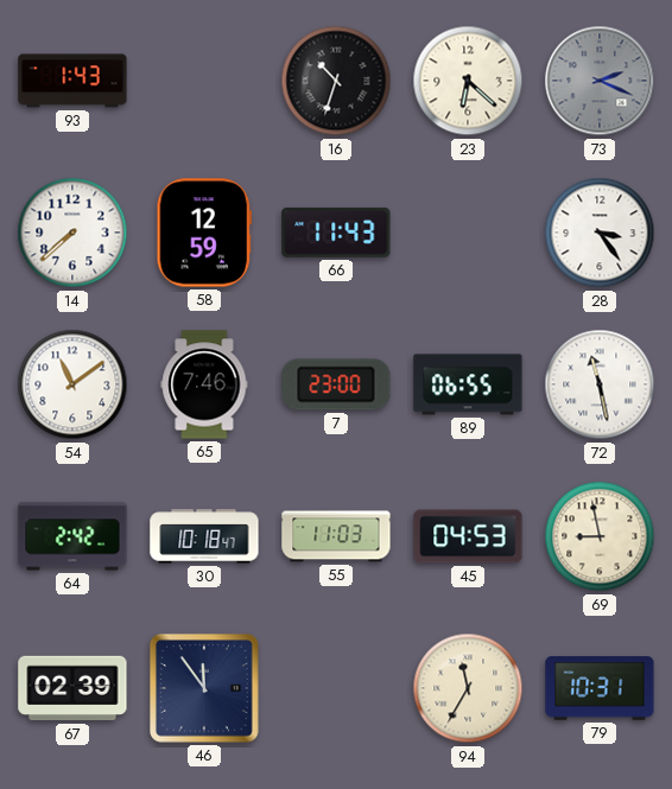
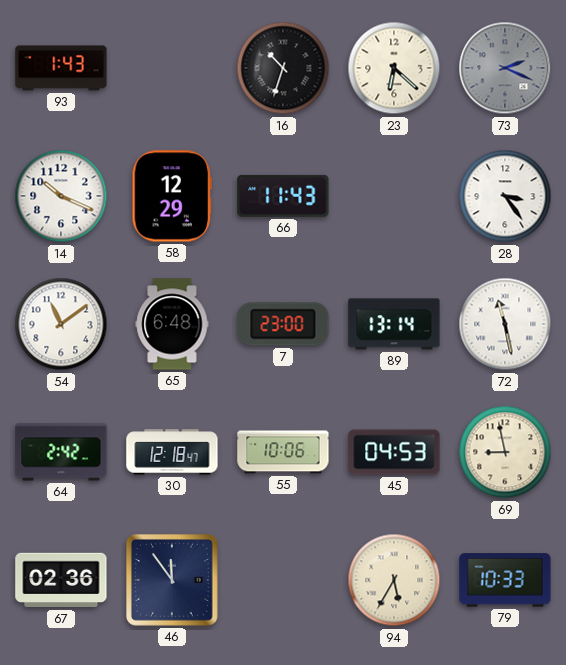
14: 7:38 -> 10:19 (61, 196)
58: 12:59 -> 12:29 (171, 196)
65: 7:46 -> 6:48 (172, 324)
89: 06:55 -> 13:14 (394, 324)
30: 10:18 -> 12:18 (172, 452)
55: 11:03 -> 10:06 (283, 452)
67: 02:39 -> 02:36 (61, 580)
94: 11:35 -> 5:35 (394, 580)
79: 10:31 -> 10:33 (505, 580)
